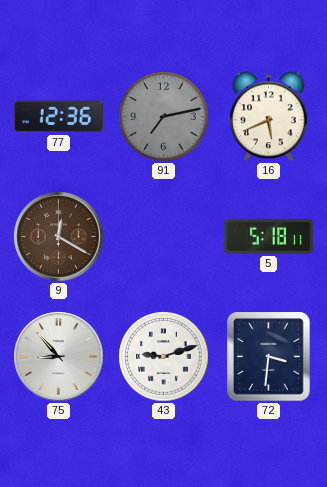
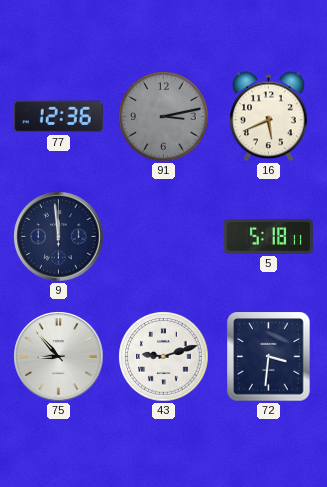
91: 7:13 -> 3:13 (164, 117)
9: 12:20 -> 11:59 (59, 237)
9 dial: brown -> navy (59, 237)
